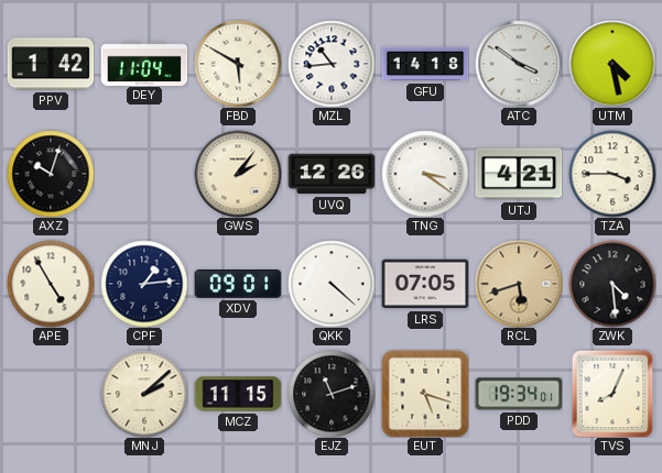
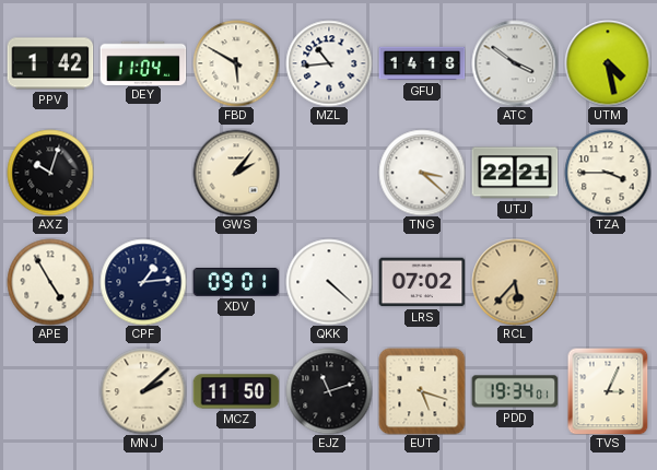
UVQ: 12:26 -> none (332, 174)
TNG: 3:21 -> 3:22 (422, 173)
UTJ: 4:21 -> 22:21 (515, 173)
LRS: 07:05 -> 07:02 (422, 282)
RCL: 5:42 -> 5:37 (515, 282)
ZWK: 4:29 -> none (612, 284)
MCZ: 11:15 -> 11:50 (236, 391)
TVS: 8:04 -> 3:04 (608, 391)
